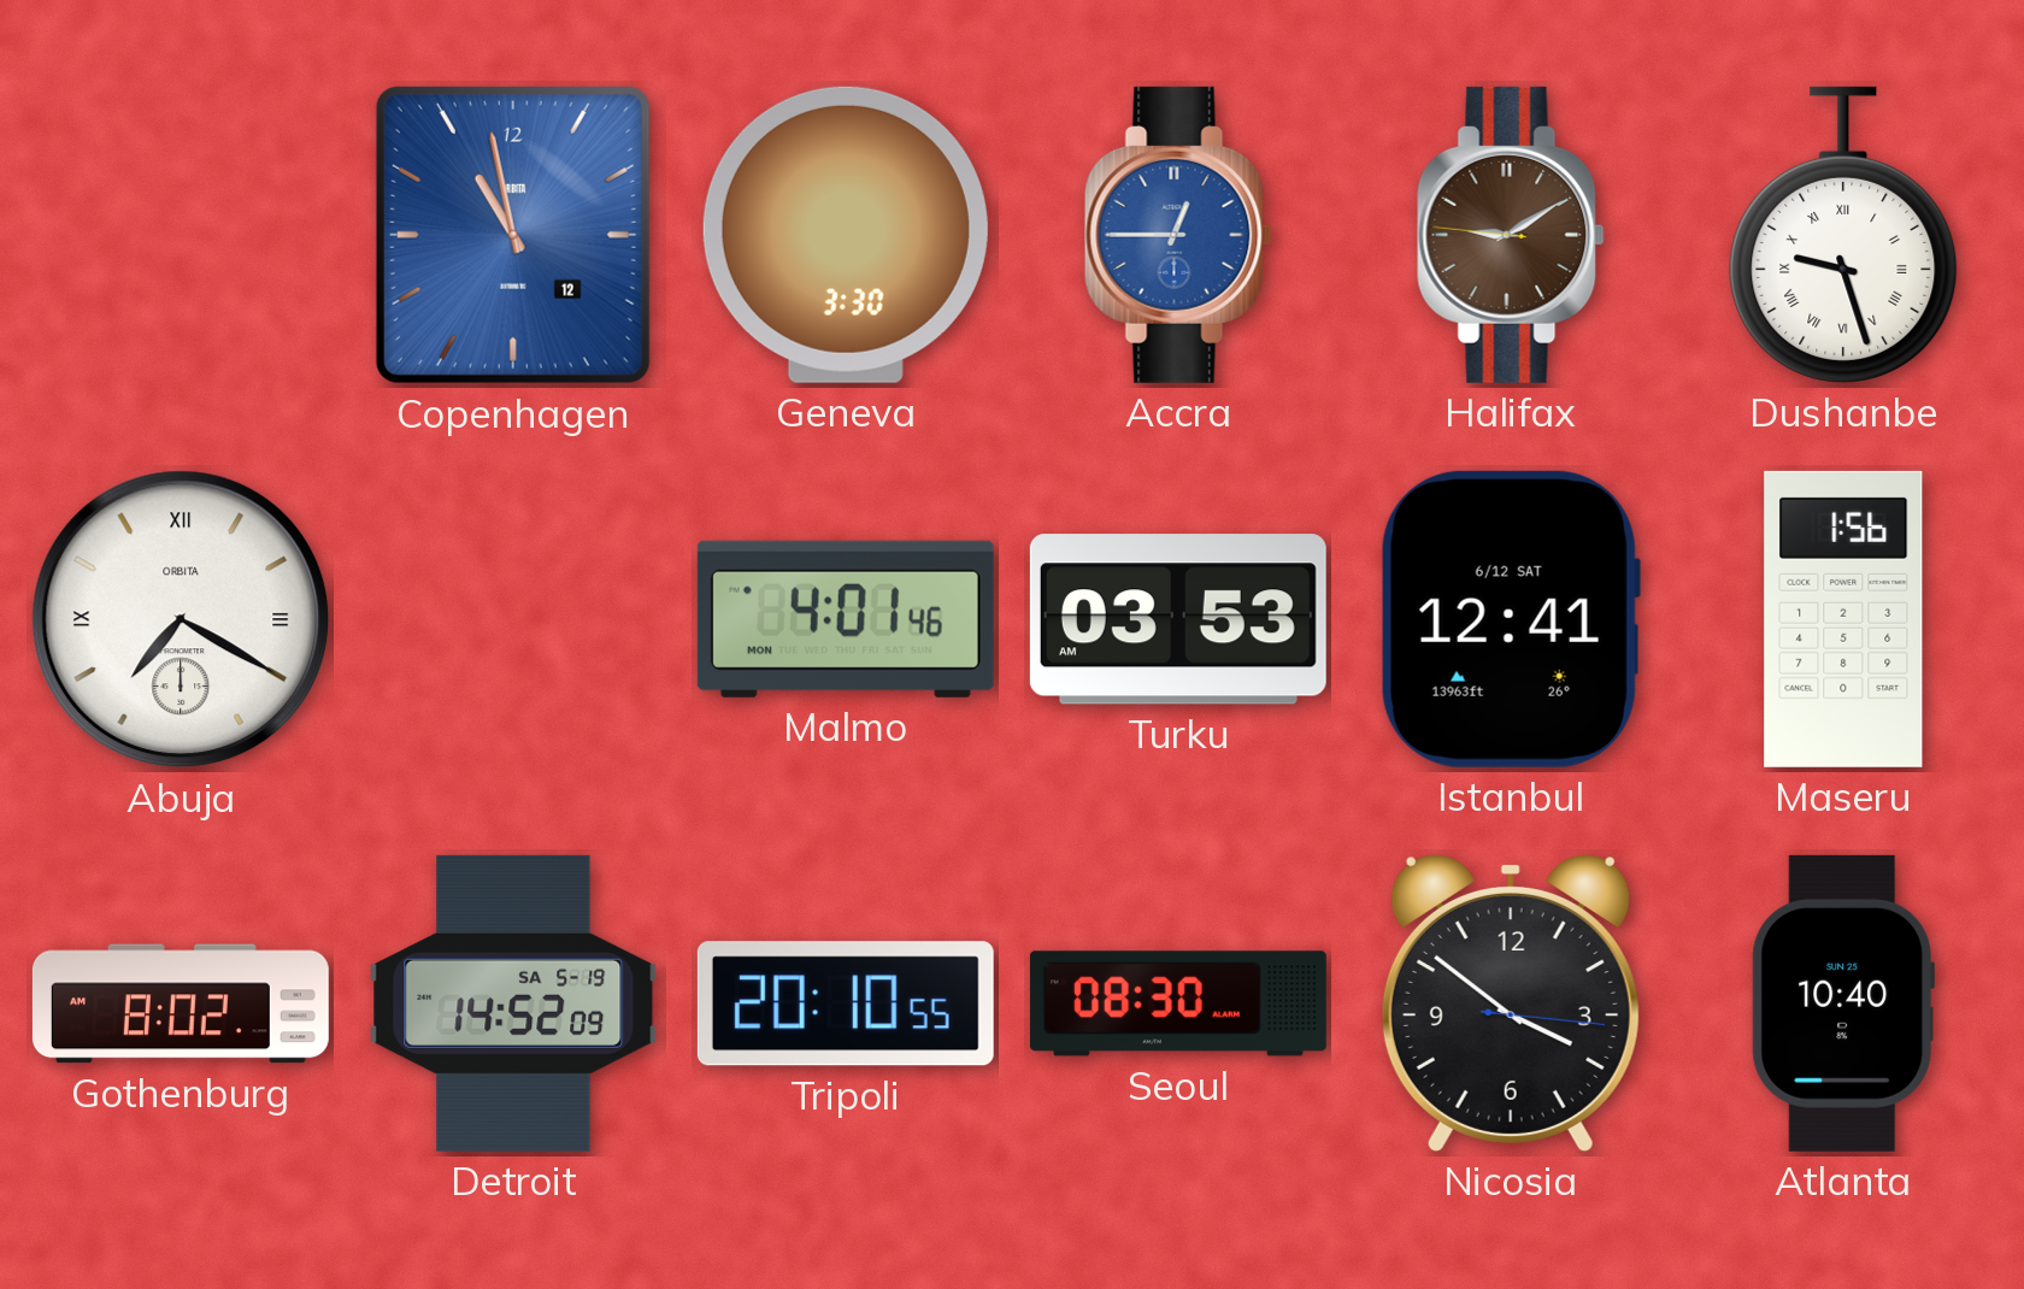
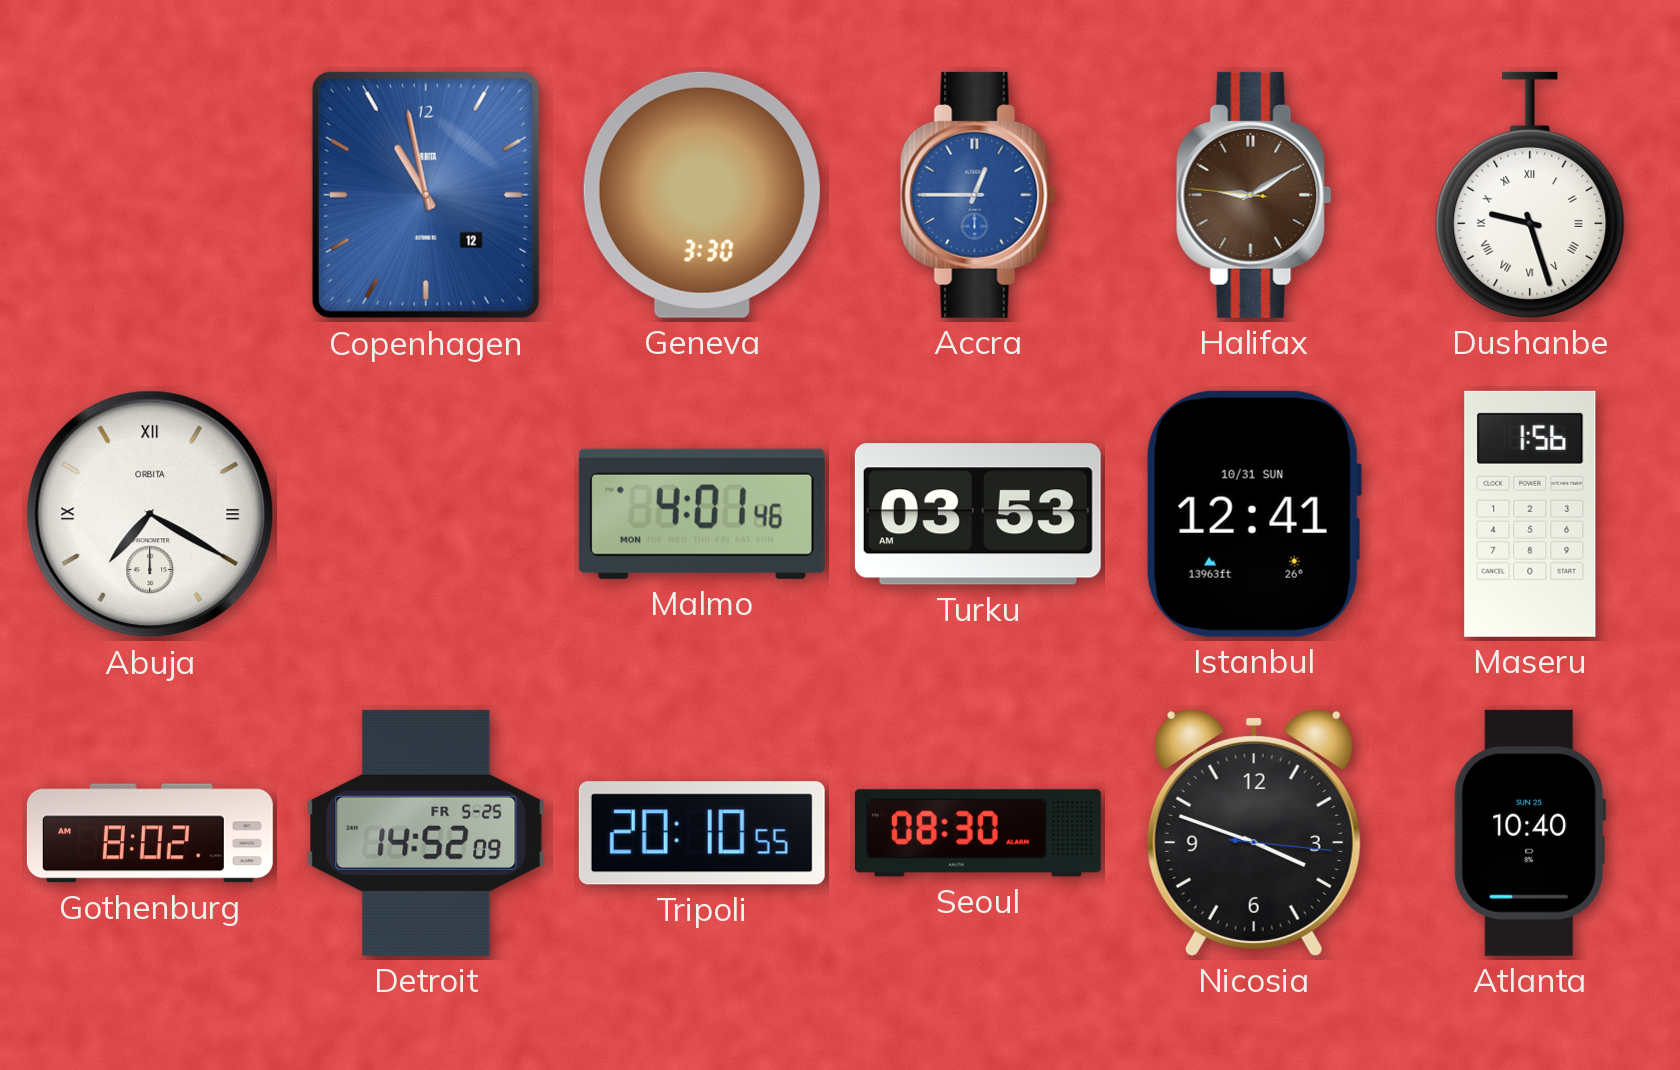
Istanbul date: 6/12 SAT -> 10/31 SUN (1254, 514)
Detroit date: SA 5-19 -> FR 5-25 (426, 833)
Nicosia: 3:51 -> 3:48 (1254, 832)
